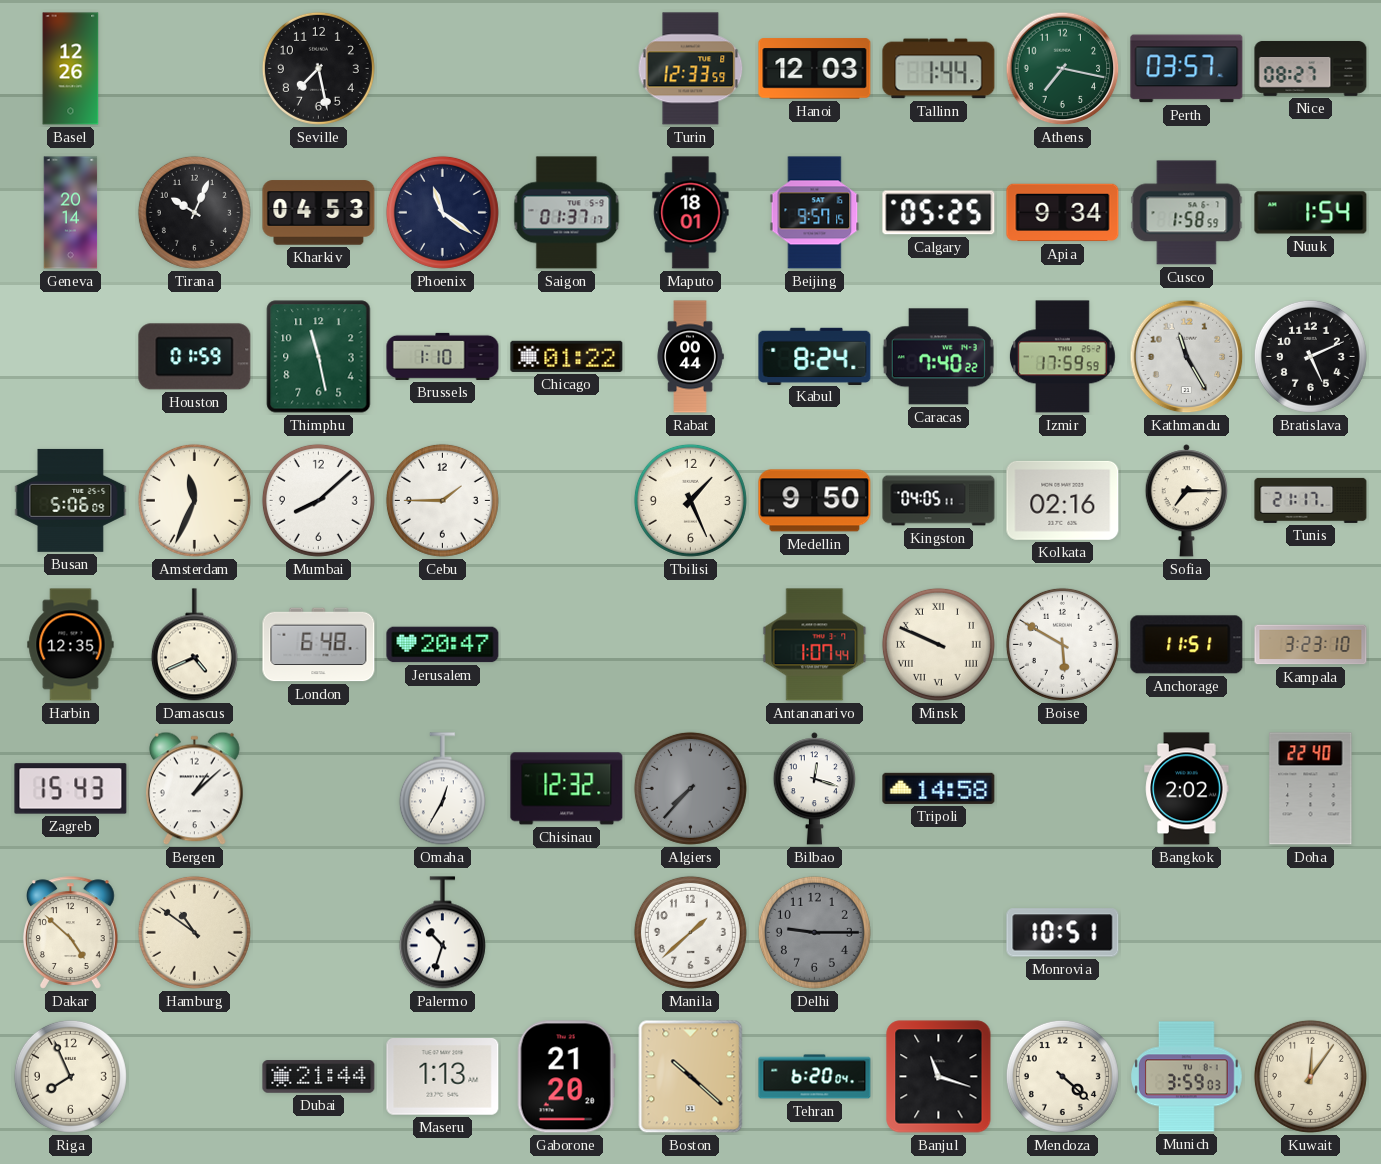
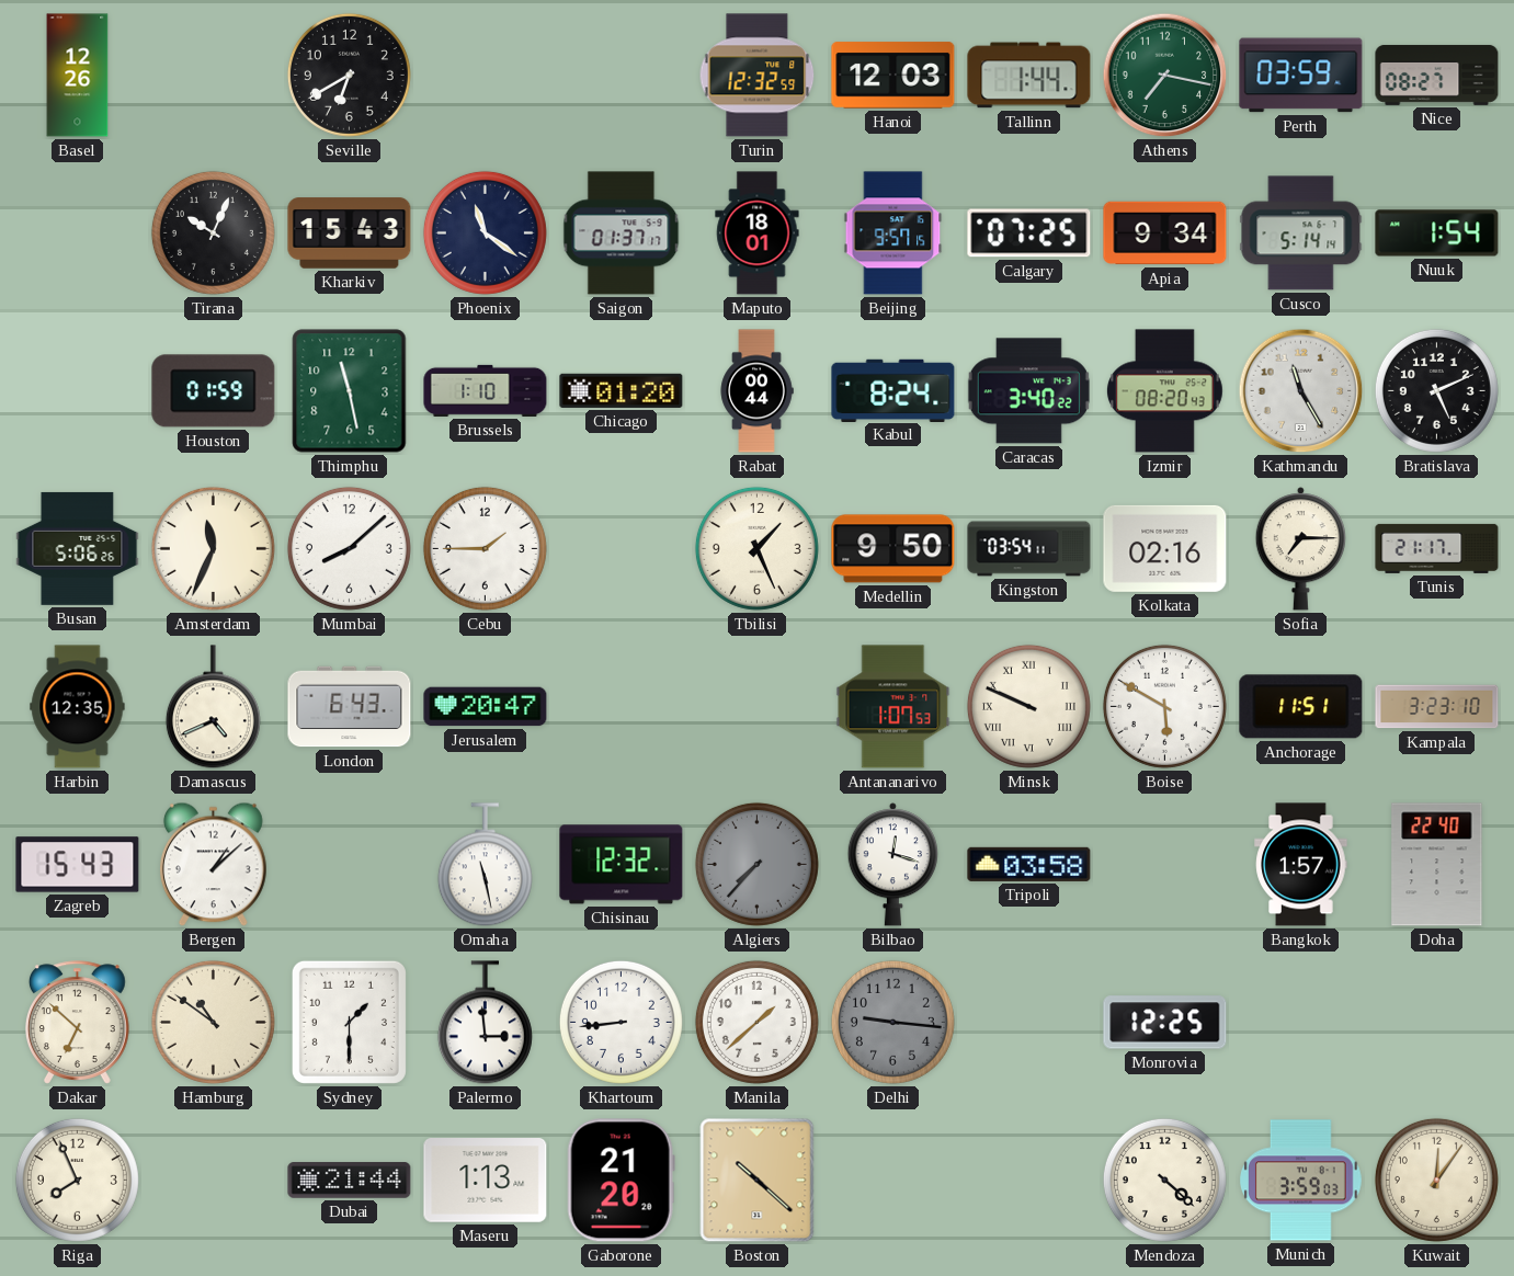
Seville: 7:28 -> 6:40 (349, 75)
Turin: 12:33 -> 12:32 (758, 76)
Perth: 03:57 -> 03:59 (1301, 76)
Geneva: 20:14 -> none (71, 213)
Kharkiv: 04:53 -> 15:43 (350, 233)
Calgary: 05:25 -> 07:25 (1029, 233)
Cusco: 1:58 -> 5:14 (1301, 233)
Chicago: 01:22 -> 01:20 (622, 390)
Caracas: 7:40 -> 3:40 (1028, 391)
Izmir: 17:59 -> 08:20 (1164, 391)
Busan: 5:06:09 -> 5:06:26 (78, 548)
Kingston: 04:05 -> 03:54 (1029, 549)
London: 6:48 -> 6:43 (350, 707)
Antananarivo: 1:07:44 -> 1:07:53 (893, 707)
Omaha: 12:35 -> 11:28 (485, 865)
Tripoli: 14:58 -> 03:58 (1029, 864)
Bangkok: 2:02 -> 1:57 (1301, 865)
Dakar: 4:52 -> 6:52 (78, 1023)
Sydney: none -> 1:30 (349, 1022)
Palermo: 10:33 -> 2:59 (485, 1023)
Khartoum: none -> 8:44 (621, 1022)
Delhi: 9:15 -> 9:16 (892, 1022)
Monrovia: 10:51 -> 12:25 (1165, 1023)
Tehran: 6:20 -> none (815, 1077)
Banjul: 11:18 -> none (939, 1077)
